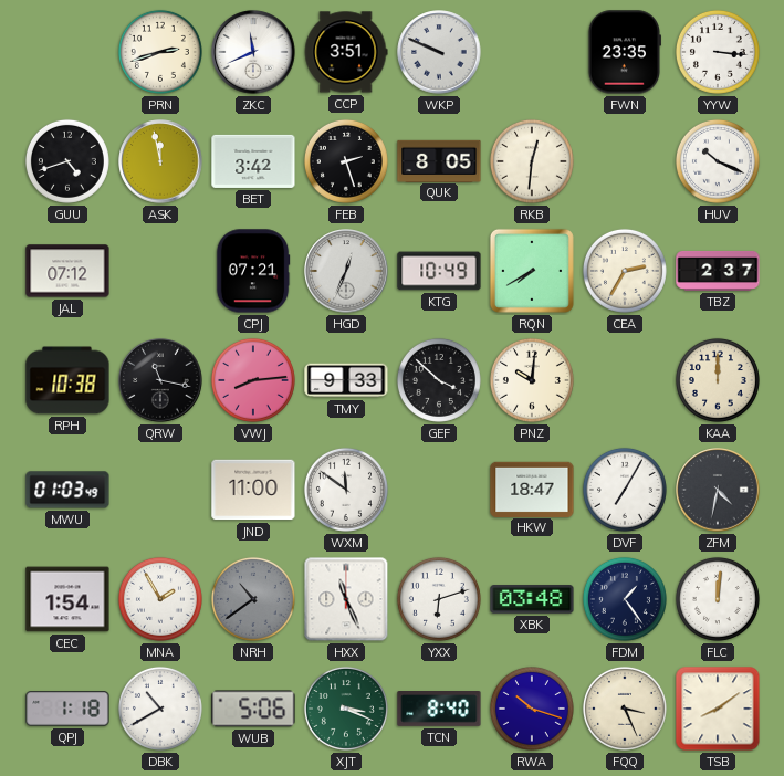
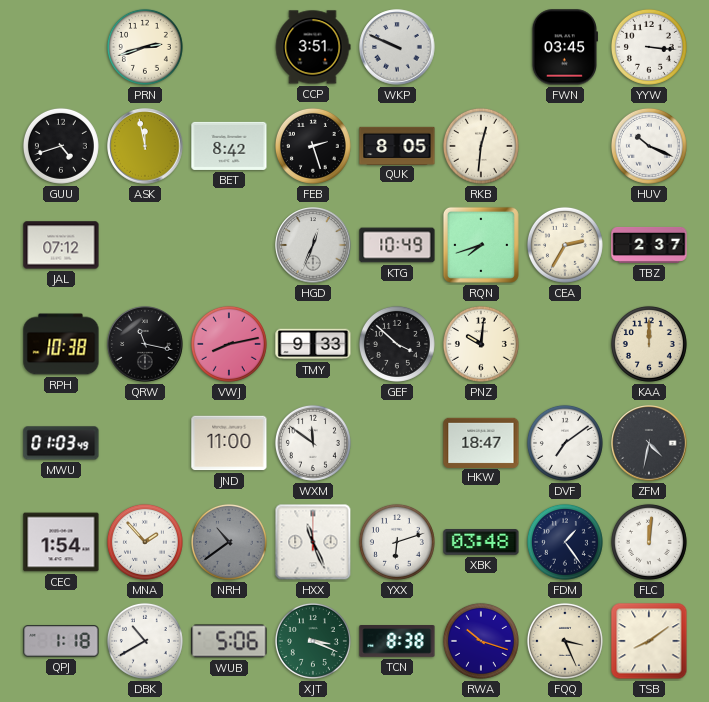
ZKC: 11:41 -> none (253, 52)
FWN: 23:35 -> 03:45 (565, 47)
BET: 3:42 -> 8:42 (229, 146)
CPJ: 07:21 -> none (253, 271)
RQN: 7:40 -> 7:42 (481, 245)
VWJ: 8:14 -> 8:13 (229, 344)
DVF: 7:05 -> 7:09 (565, 443)
MNA: 1:55 -> 1:53 (145, 542)
TCN: 8:40 -> 8:38 (397, 642)
